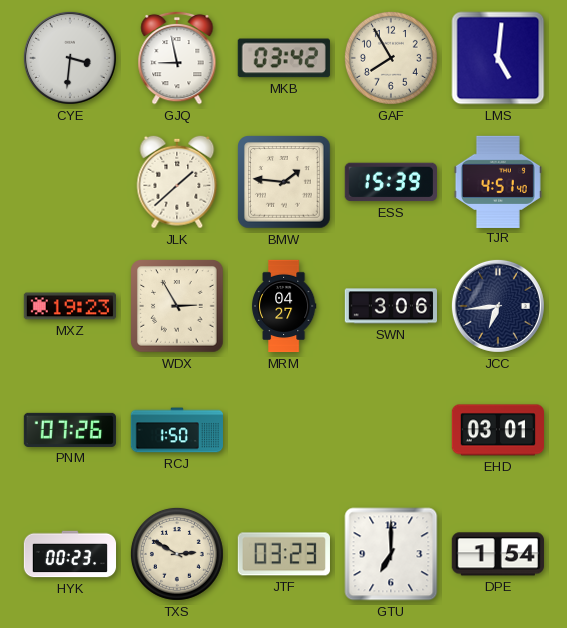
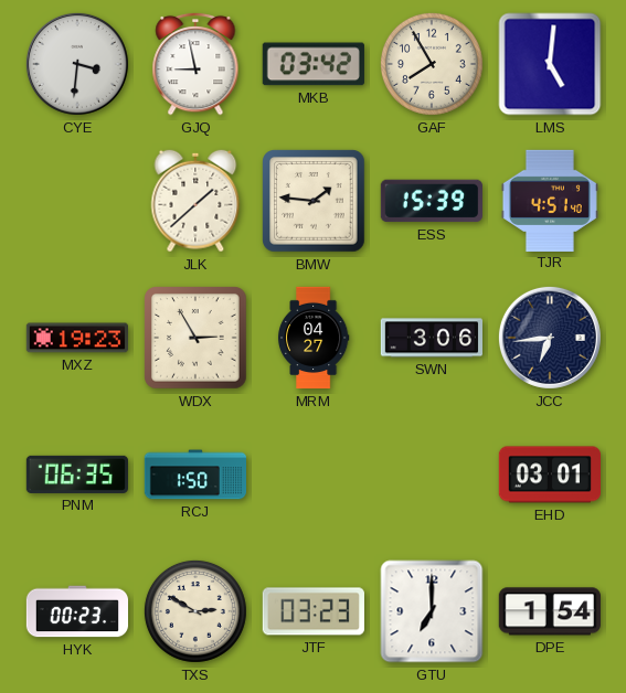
PNM: 07:26 -> 06:35 (76, 475)
